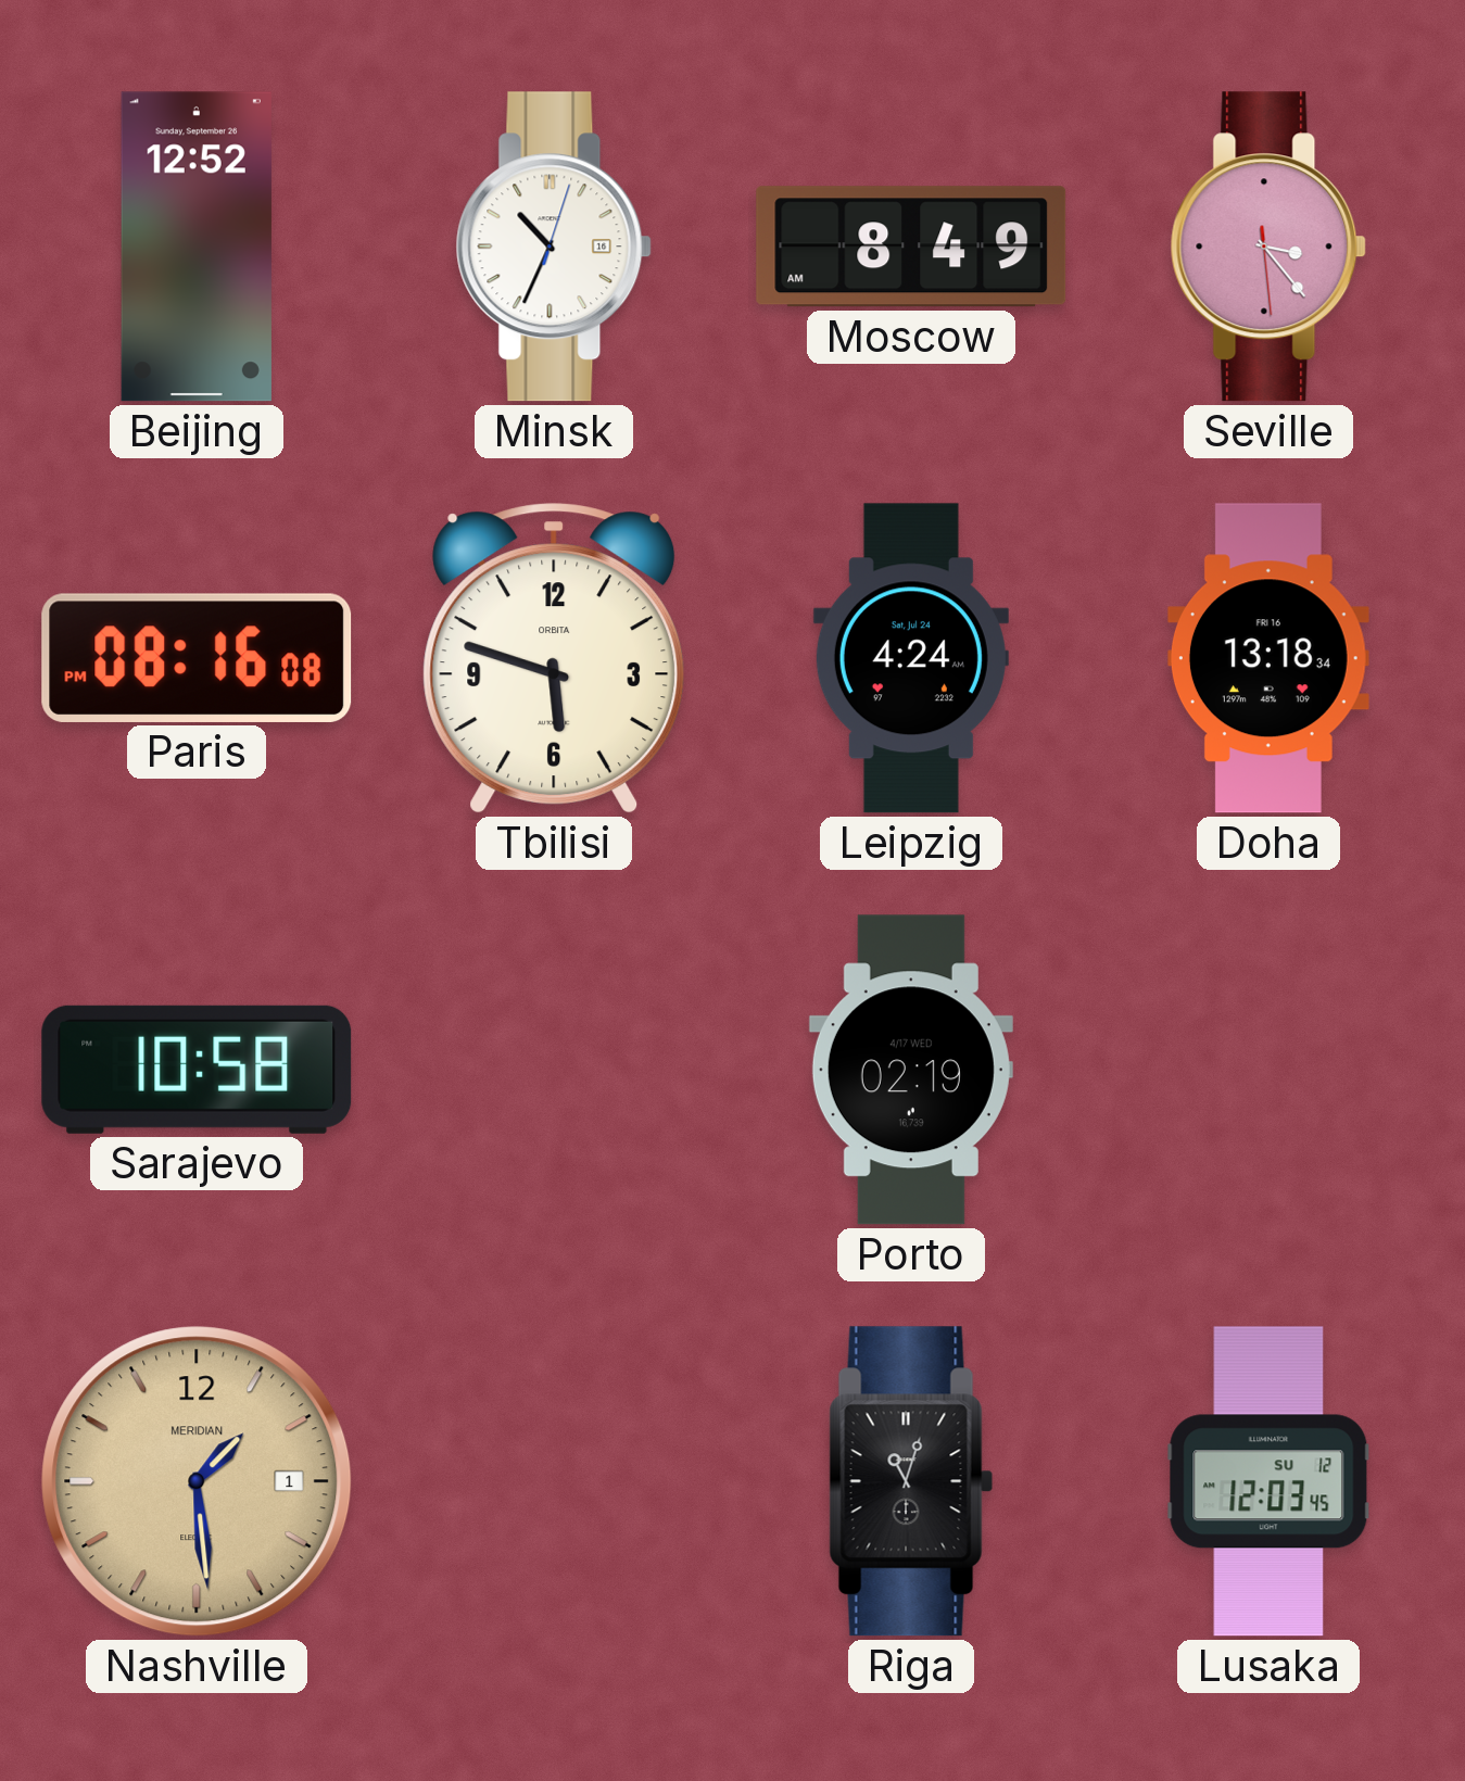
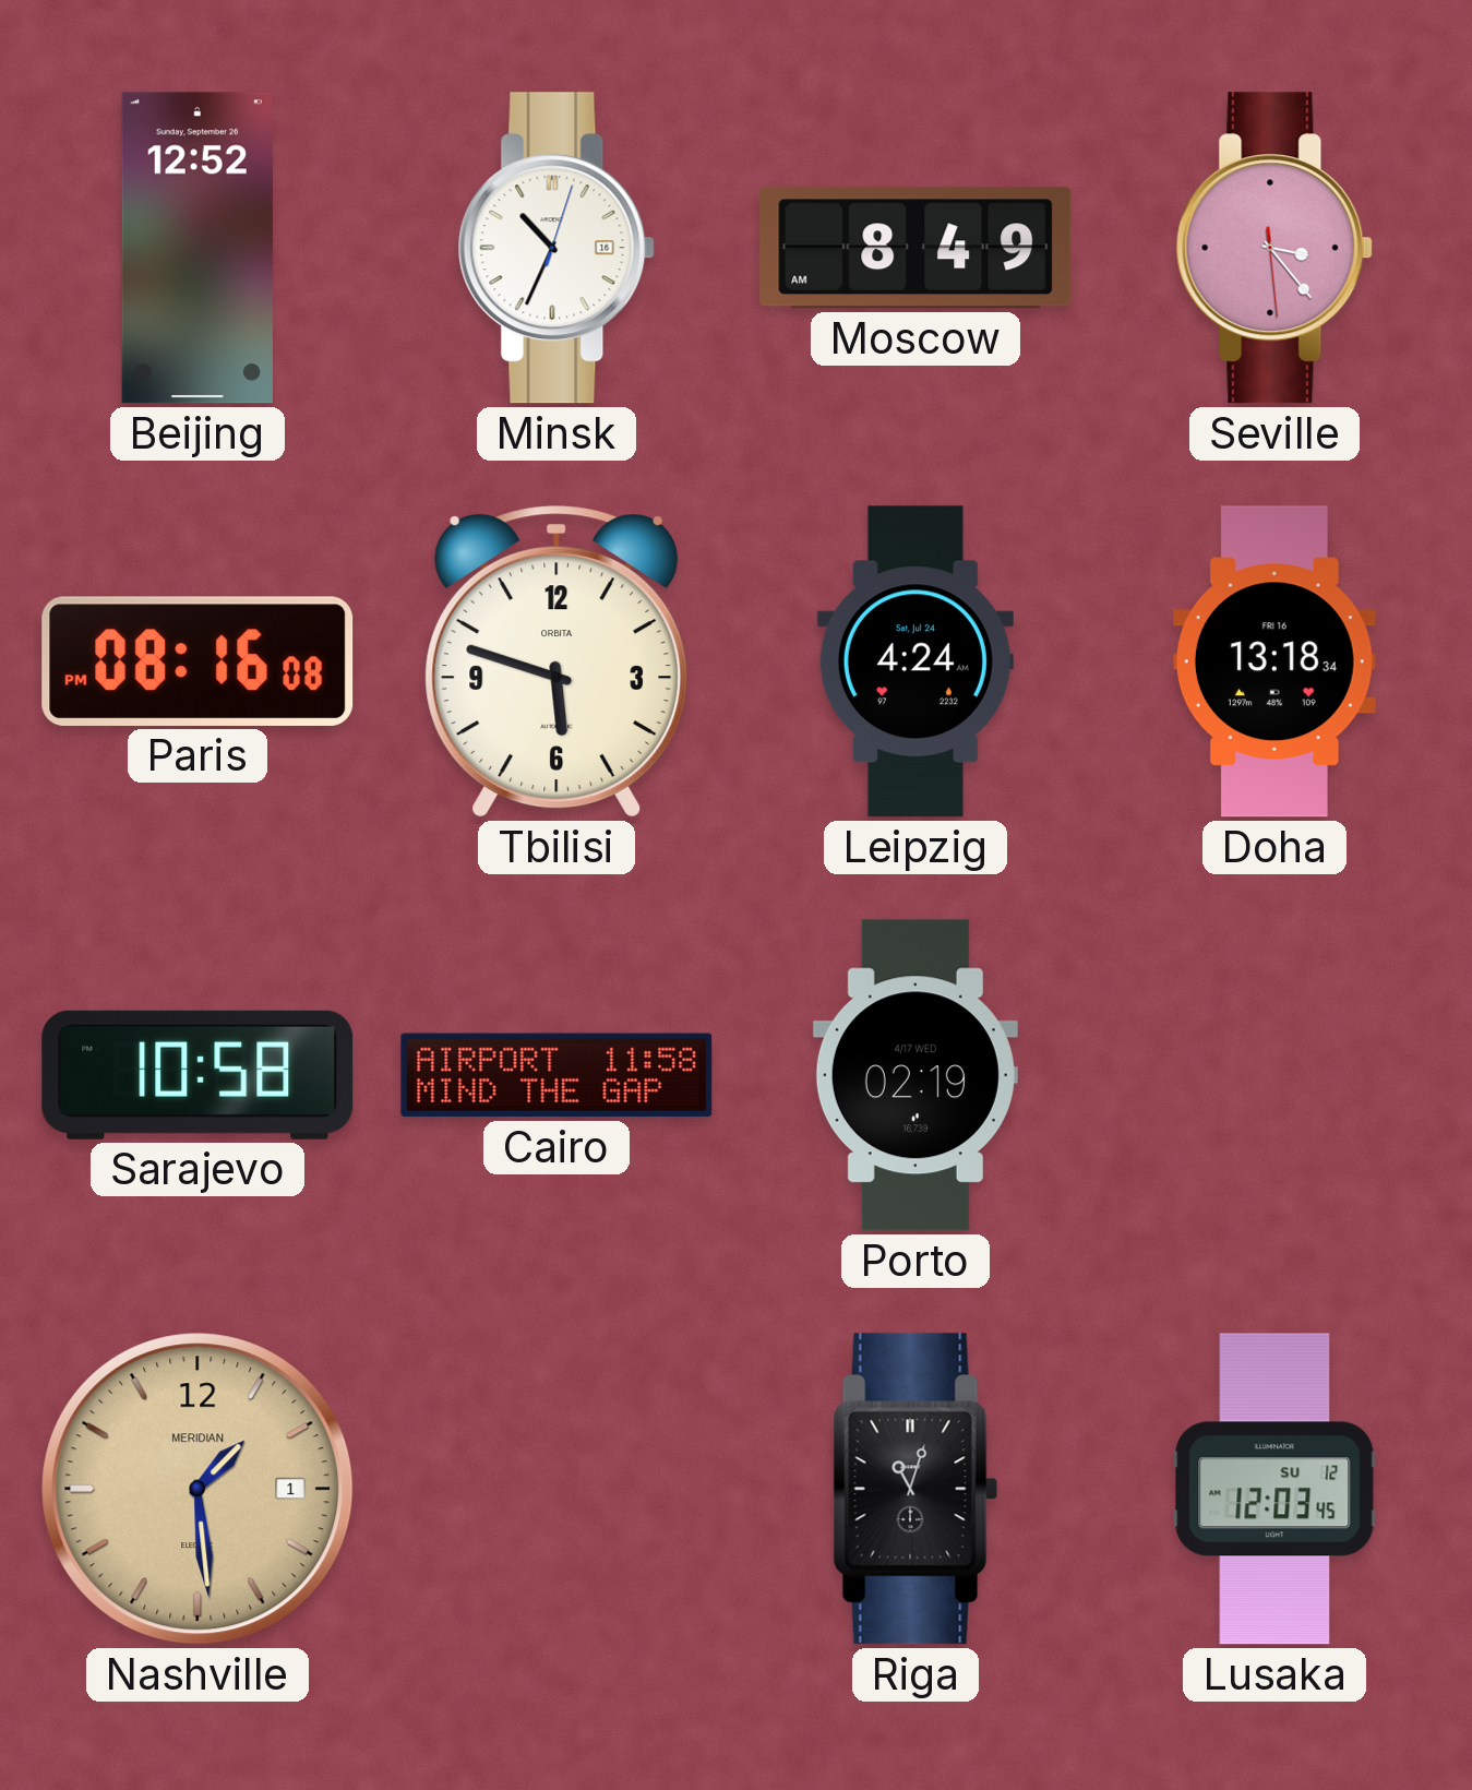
Cairo: none -> 11:58 (557, 1075)
